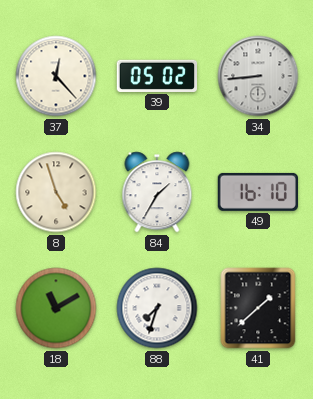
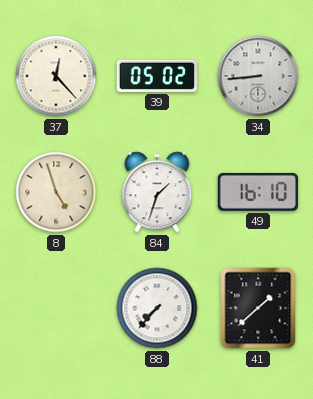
84: 1:35 -> 1:33 (157, 192)
18: 11:10 -> none (56, 308)
88: 7:33 -> 7:37 (157, 308)
